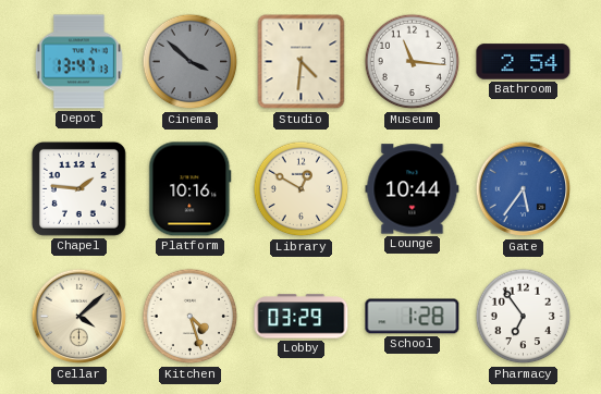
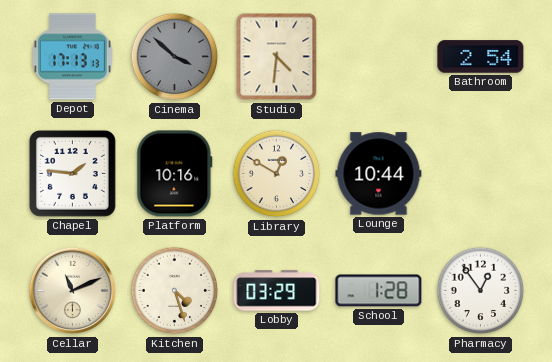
Depot: 13:47 -> 17:13 (72, 57)
Museum: 11:16 -> none (413, 62)
Gate: 5:36 -> none (524, 189)
Cellar: 4:08 -> 11:11 (73, 291)
Pharmacy: 6:54 -> 12:54 (481, 291)
